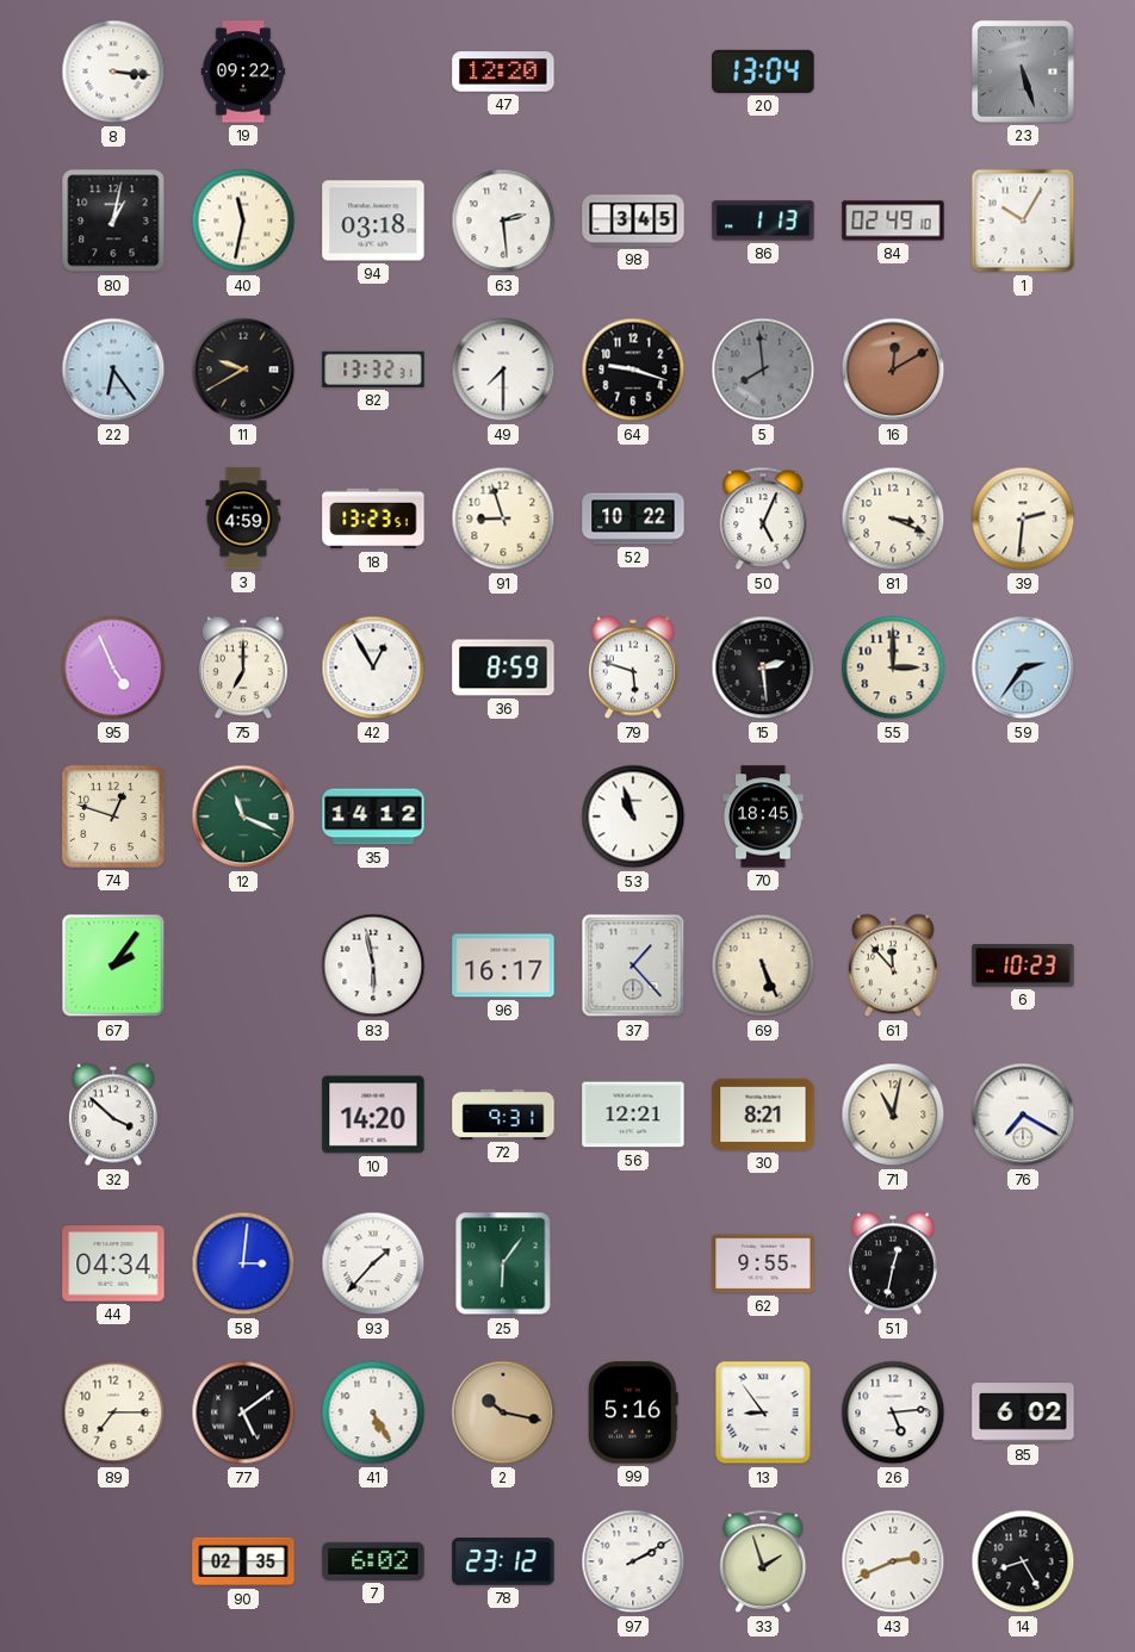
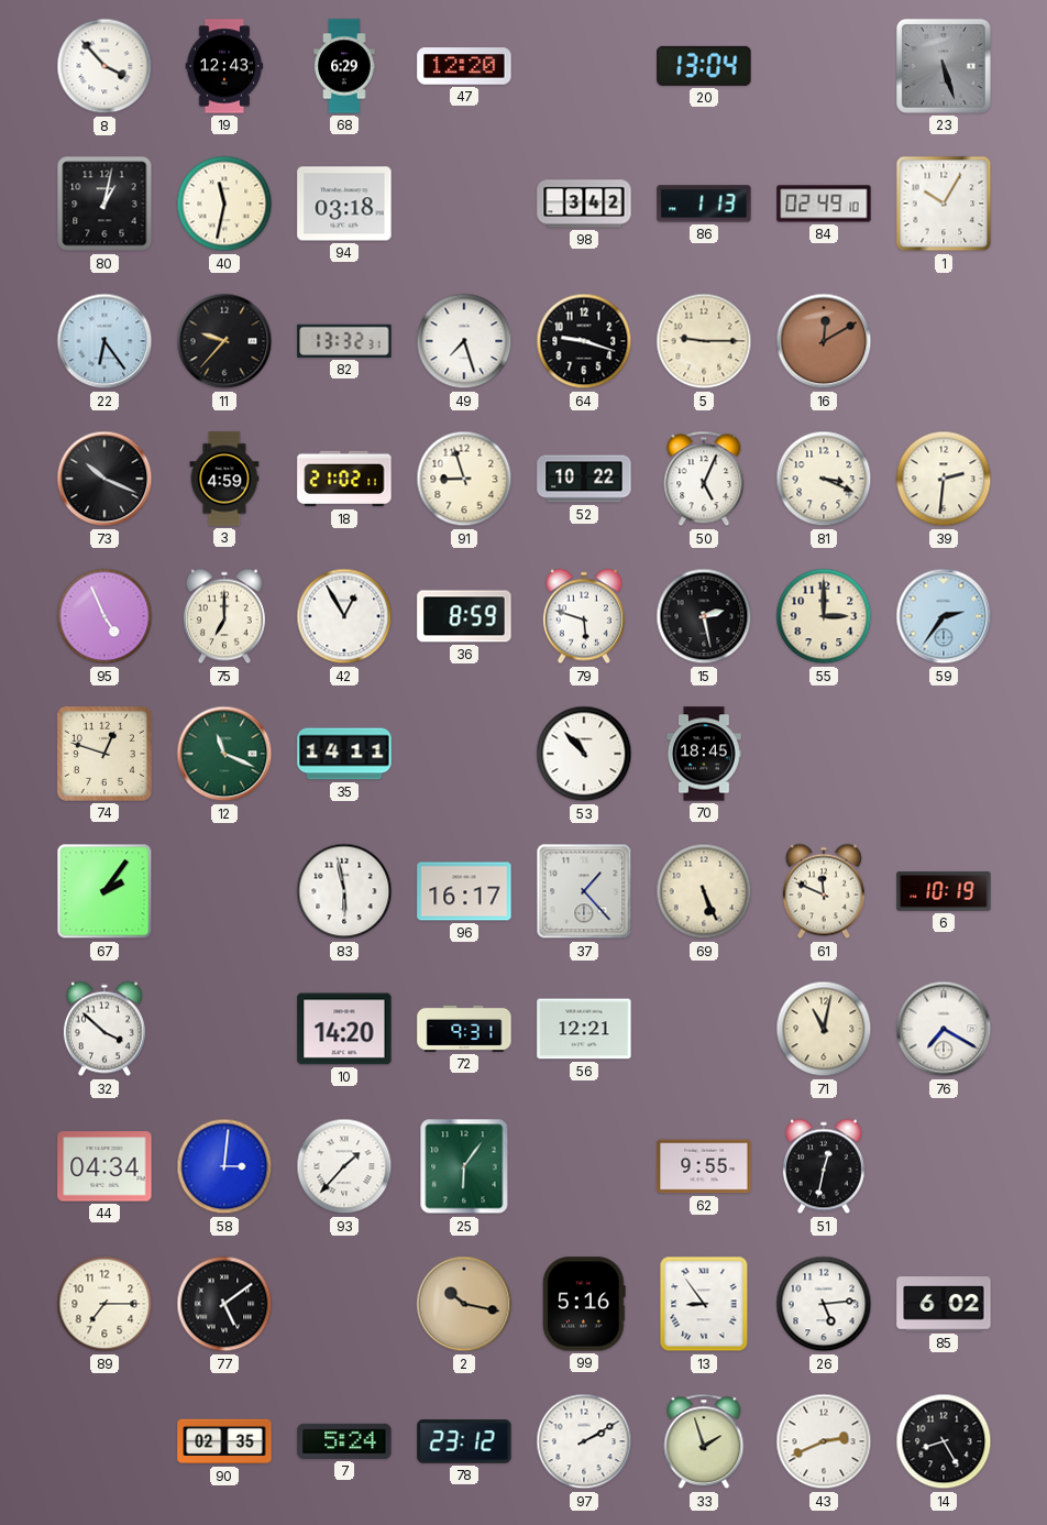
8: 3:16 -> 3:53 (104, 66)
19: 09:22 -> 12:43 (224, 66)
68: none -> 6:29 (344, 66)
63: 2:29 -> none (503, 221)
98: 3:45 -> 3:42 (584, 204)
11: 9:40 -> 9:37 (224, 341)
49: 7:30 -> 7:27 (464, 341)
5: 7:59 -> 9:15 (704, 341)
5 dial: grey -> cream (704, 341)
73: none -> 10:19 (104, 479)
18: 13:23 -> 21:02 (344, 479)
15: 2:29 -> 2:28 (704, 616)
35: 14:12 -> 14:11 (344, 754)
53: 10:57 -> 10:53 (584, 754)
61: 11:53 -> 11:49 (824, 891)
6: 10:23 -> 10:19 (944, 891)
30: 8:21 -> none (763, 1114)
41: 5:25 -> none (373, 1412)
7: 6:02 -> 5:24 (344, 1441)
